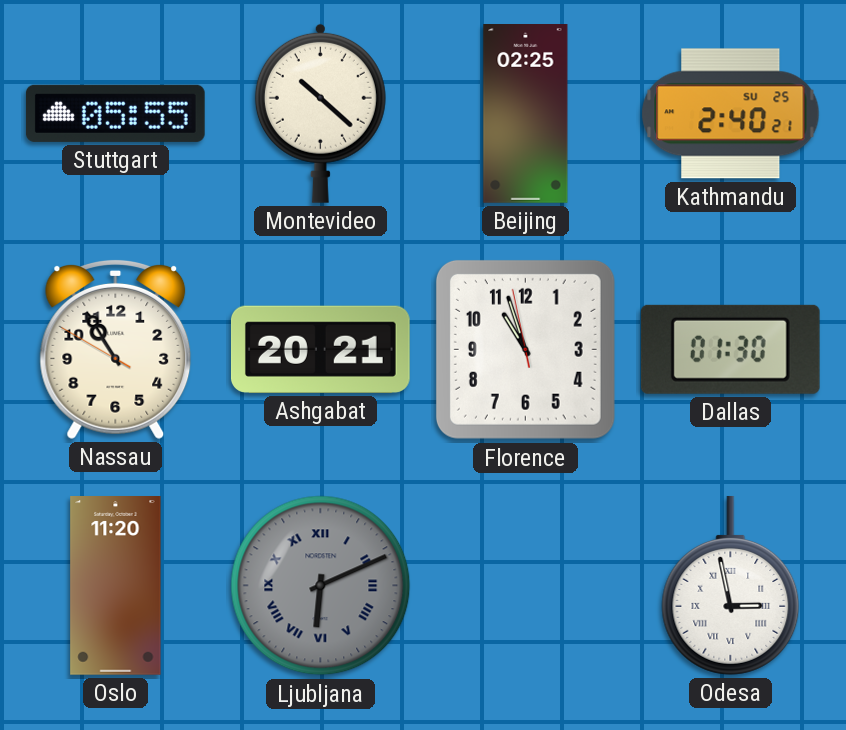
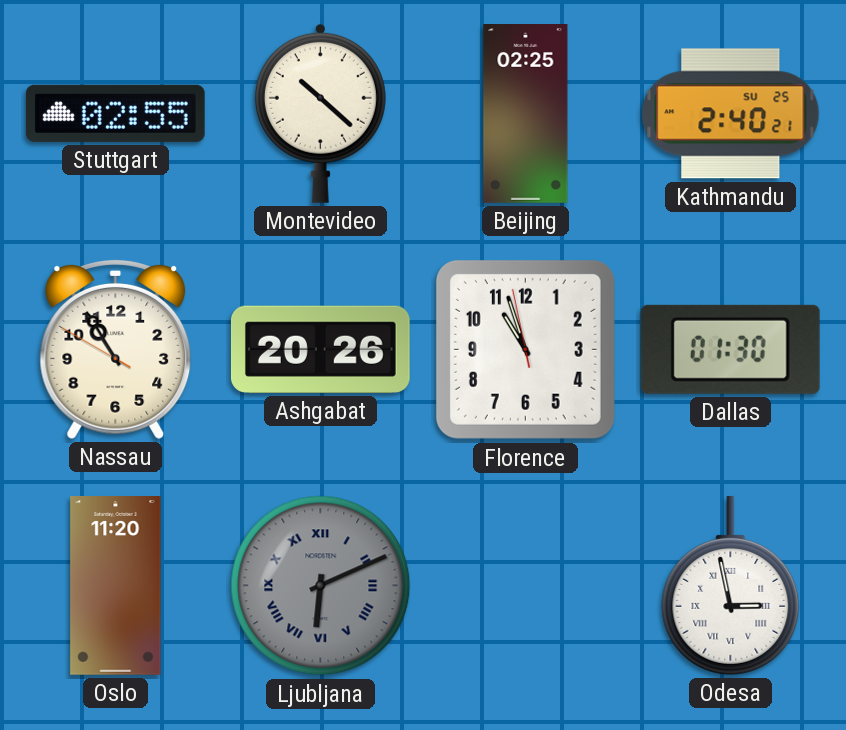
Stuttgart: 05:55 -> 02:55 (115, 113)
Ashgabat: 20:21 -> 20:26 (320, 349)
